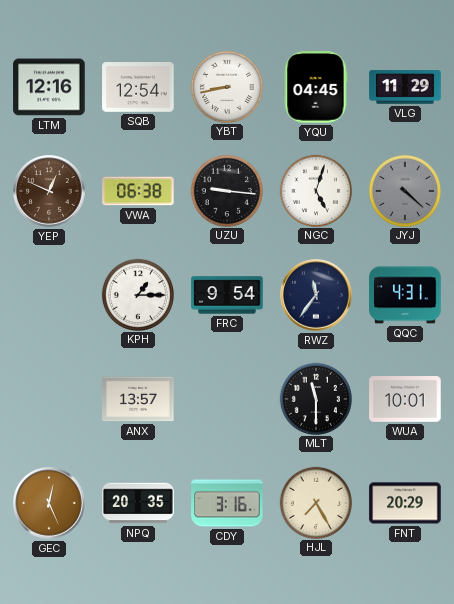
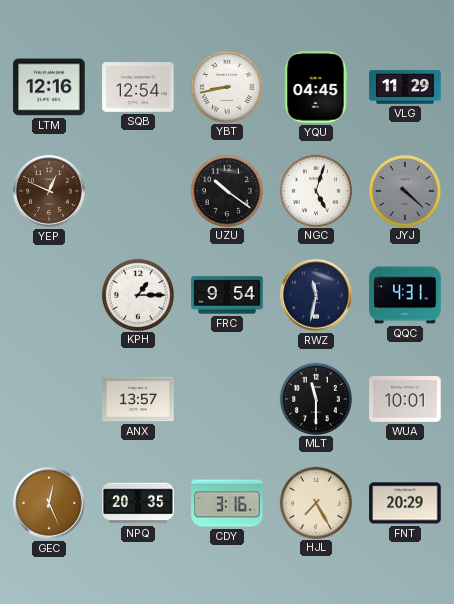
VWA: 06:38 -> none (138, 191)
UZU: 9:16 -> 10:21 (226, 190)
RWZ: 11:36 -> 11:32 (316, 295)
